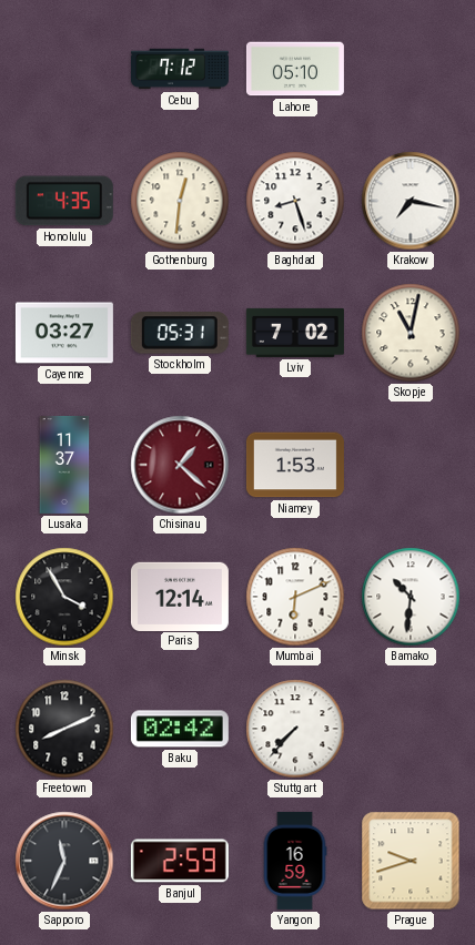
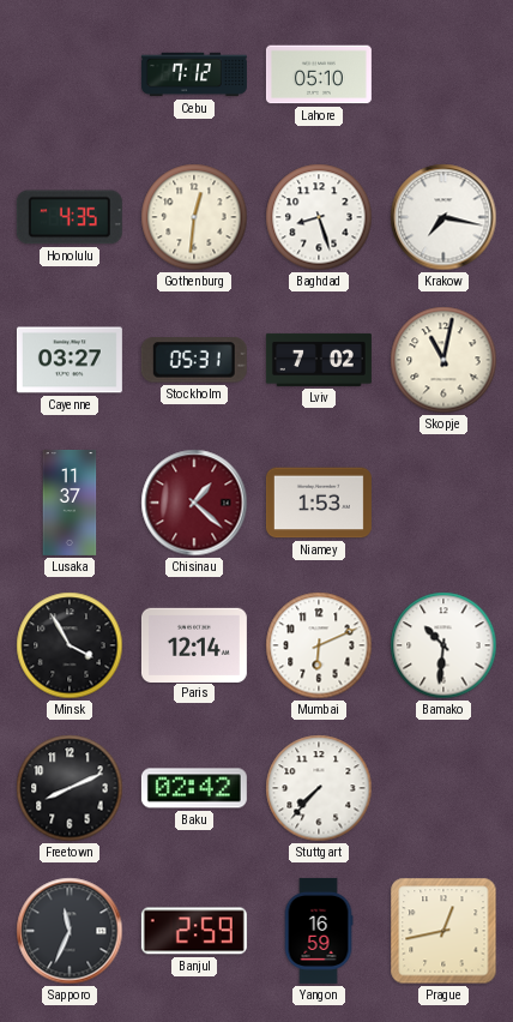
Prague: 9:42 -> 12:43 (443, 931)
